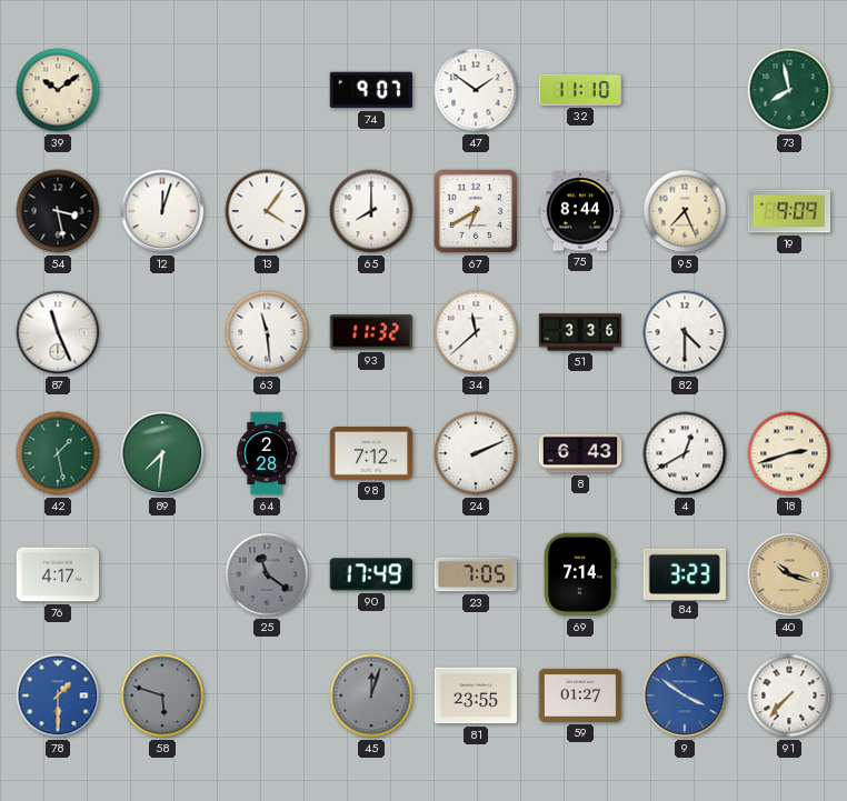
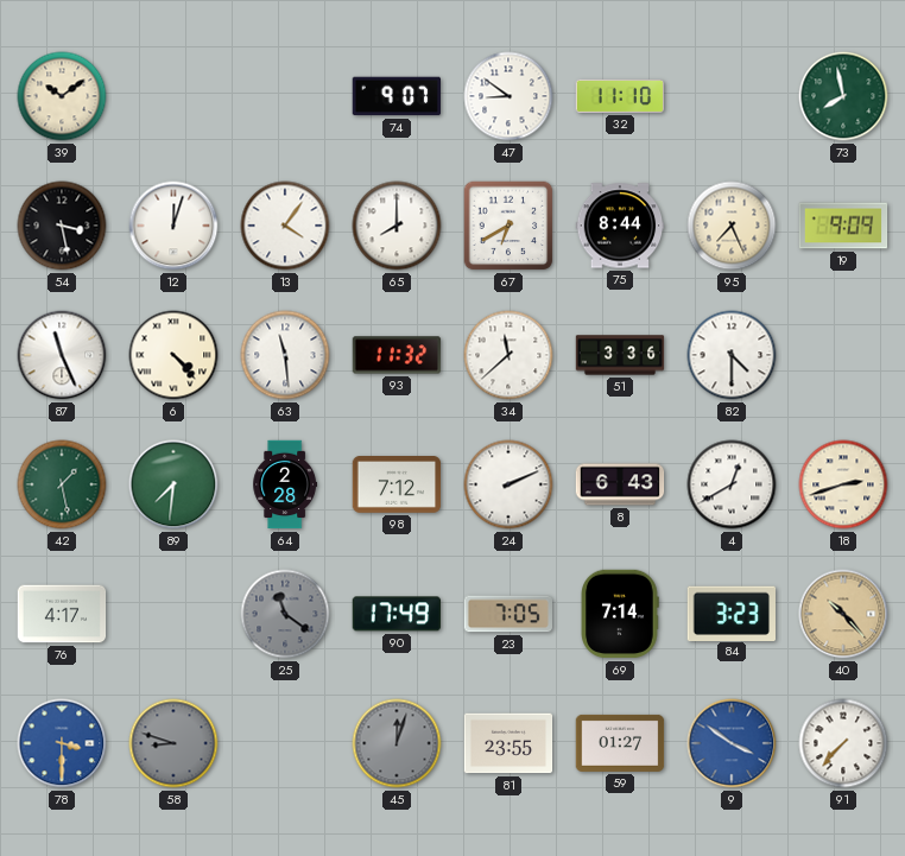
47: 1:51 -> 8:51 (508, 96)
6: none -> 4:23 (173, 355)
40: 10:18 -> 10:23 (843, 614)
78: 1:30 -> 3:30 (62, 743)
58: 5:48 -> 8:48 (173, 743)
